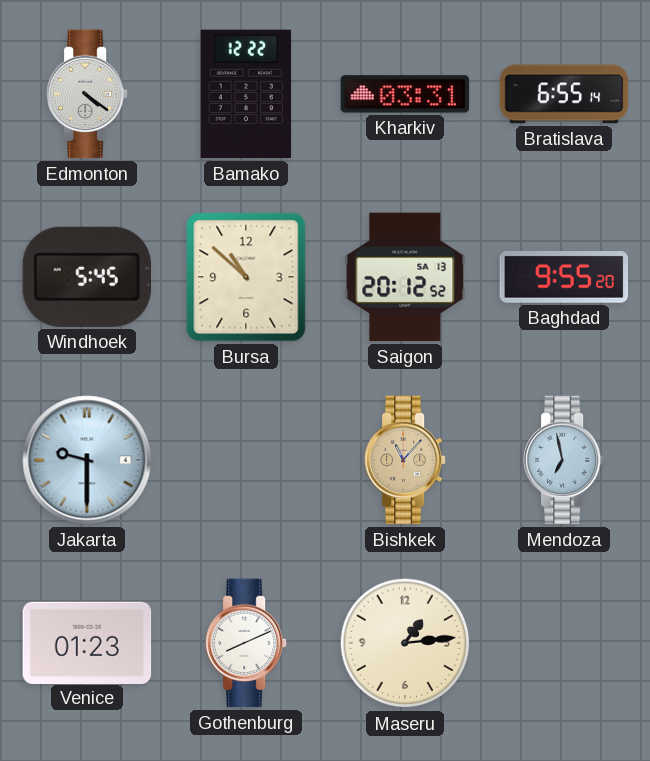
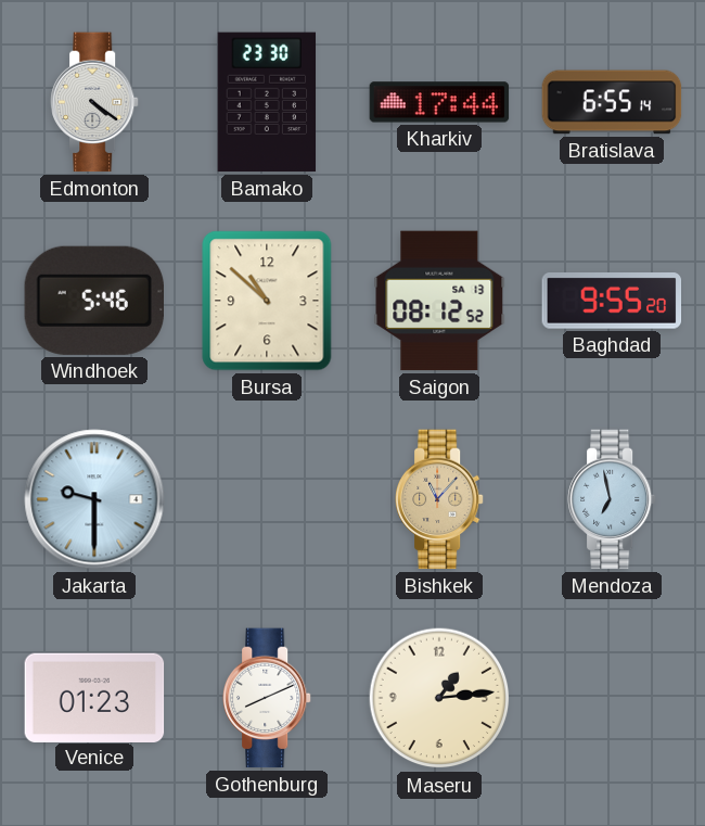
Bamako: 12:22 -> 23:30 (267, 102)
Kharkiv: 03:31 -> 17:44 (439, 102)
Windhoek: 5:45 -> 5:46 (93, 301)
Saigon: 20:12 -> 08:12 (439, 301)
